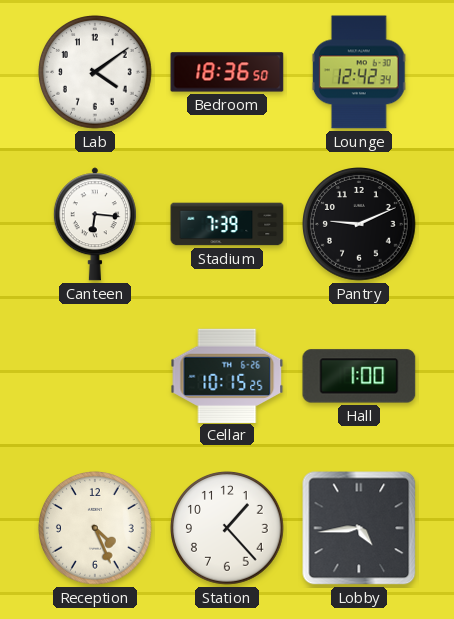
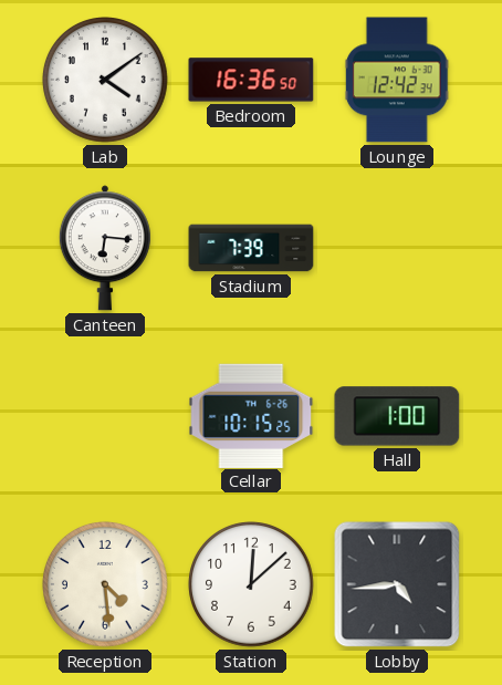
Bedroom: 18:36 -> 16:36 (251, 80)
Pantry: 9:11 -> none (359, 224)
Reception: 4:26 -> 4:29 (105, 584)
Station: 1:23 -> 12:08 (251, 584)
